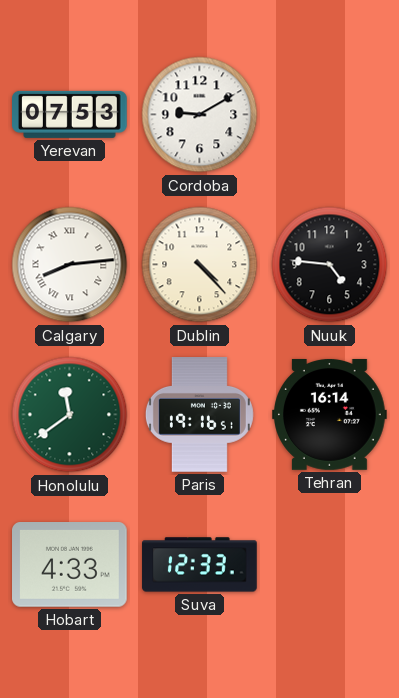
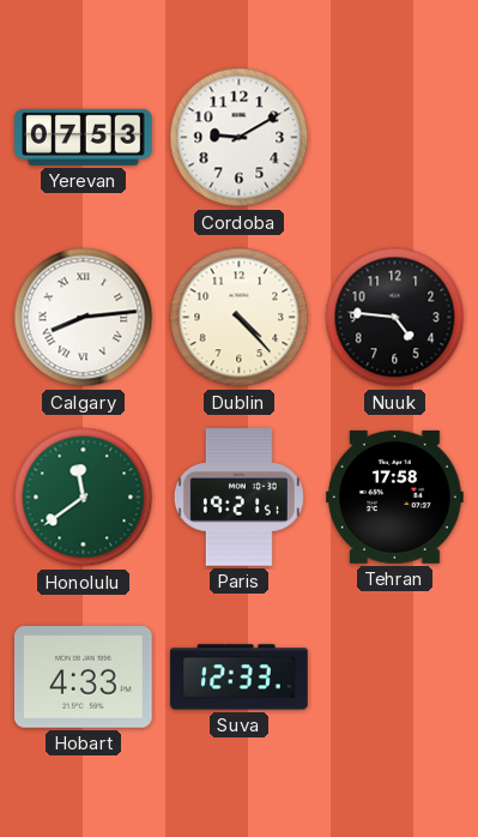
Paris: 19:16 -> 19:21 (238, 498)
Tehran: 16:14 -> 17:58 (395, 496)
